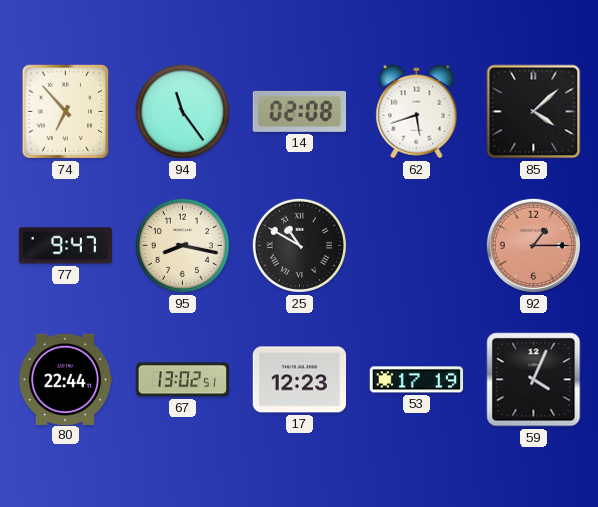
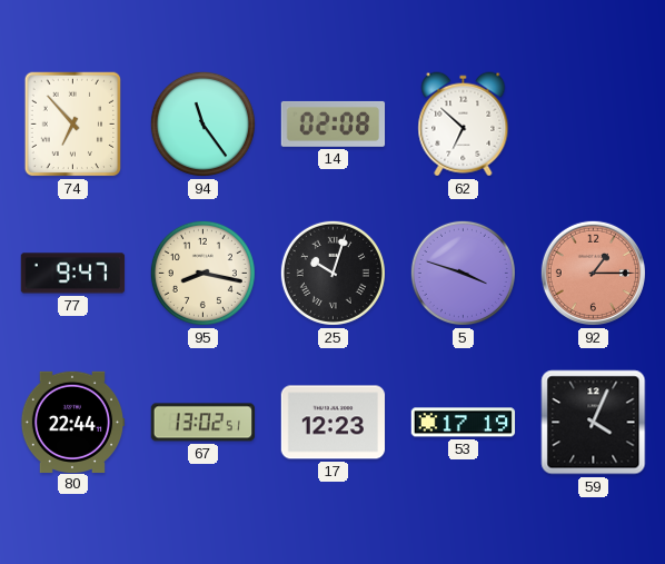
62: 5:42 -> 6:52 (464, 125)
85: 4:08 -> none (534, 112)
25: 10:50 -> 10:03 (332, 273)
5: none -> 3:48 (463, 273)
